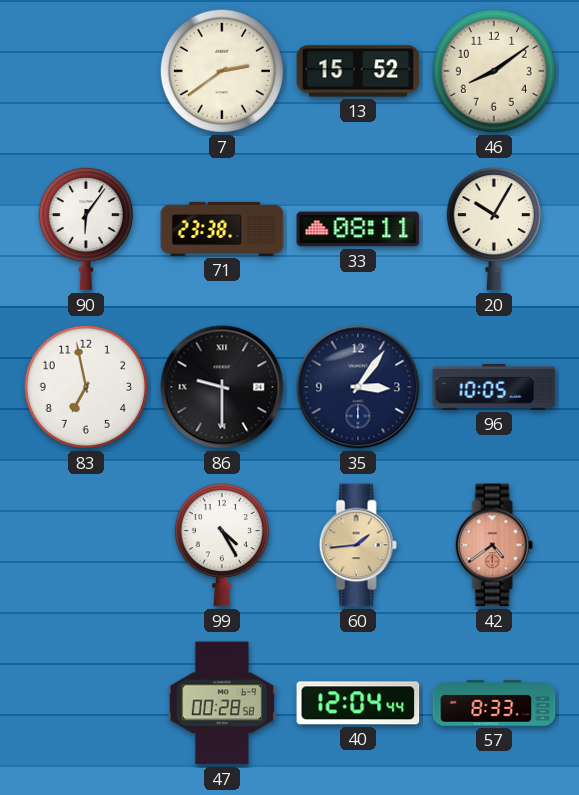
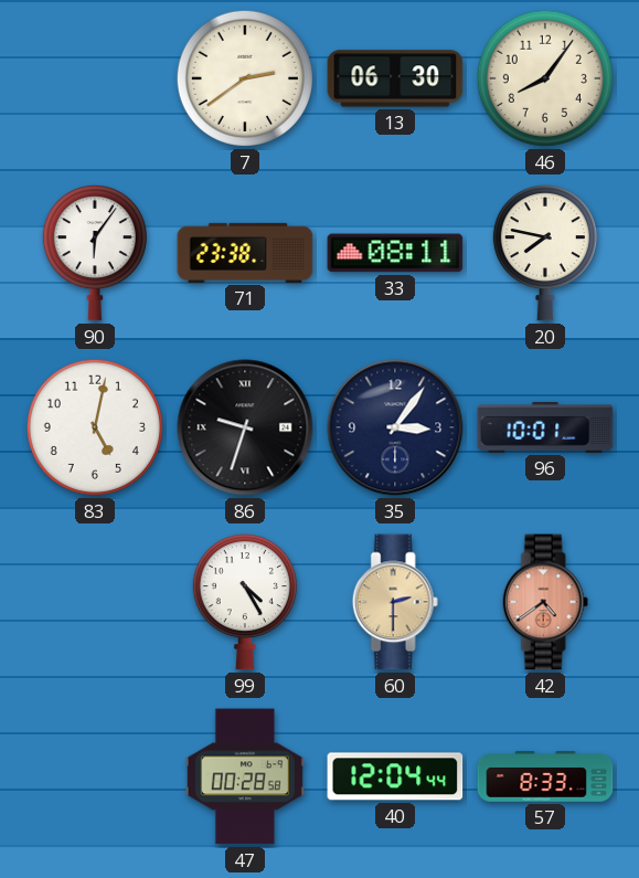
13: 15:52 -> 06:30 (395, 78)
46: 8:09 -> 8:06 (545, 78)
20: 10:05 -> 7:47 (545, 253)
83: 6:58 -> 5:02 (95, 427)
86: 9:30 -> 9:33 (245, 427)
96: 10:05 -> 10:01 (545, 427)
60: 1:44 -> 2:30 (395, 602)
